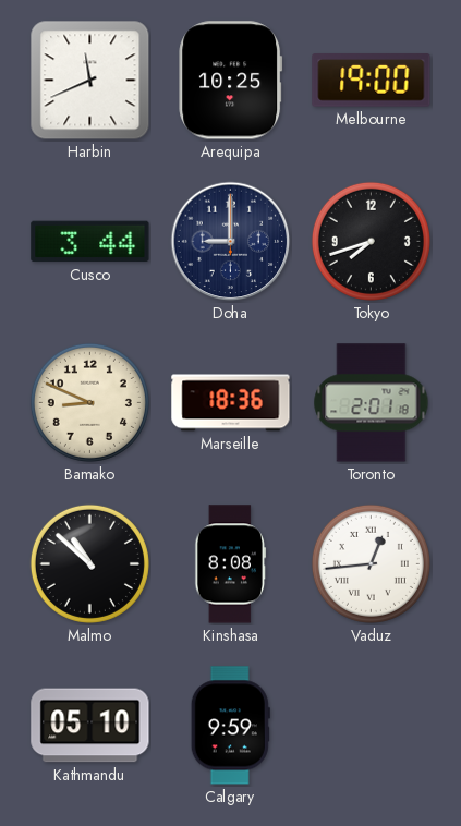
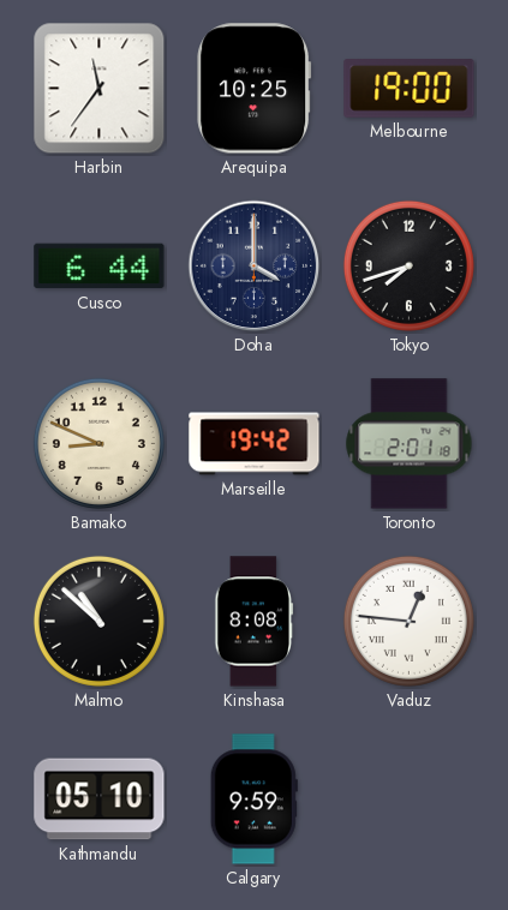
Harbin: 11:41 -> 11:36 (100, 89)
Cusco: 3:44 -> 6:44 (100, 267)
Doha: 9:00 -> 4:00 (255, 267)
Marseille: 18:36 -> 19:42 (255, 444)
Vaduz: 12:44 -> 12:46 (408, 621)
